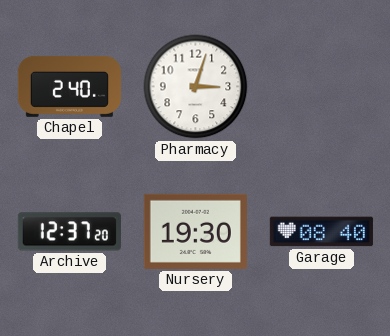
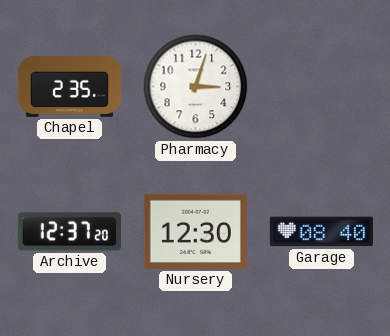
Chapel: 2:40 -> 2:35 (69, 86)
Nursery: 19:30 -> 12:30 (195, 231)
